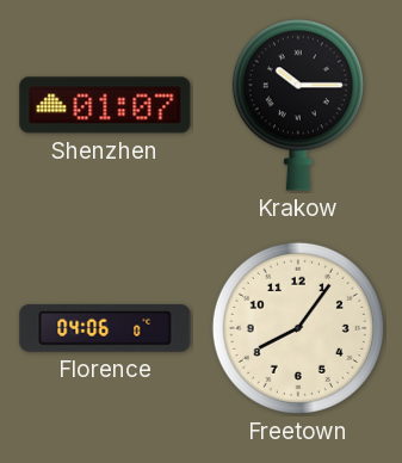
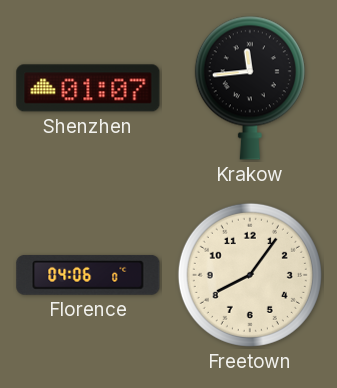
Krakow: 10:15 -> 11:44 (250, 88)
